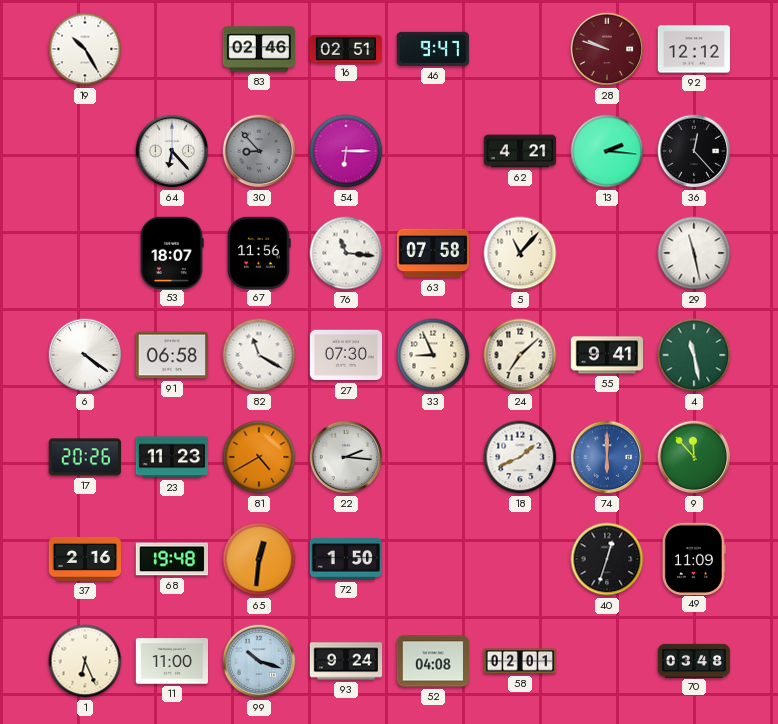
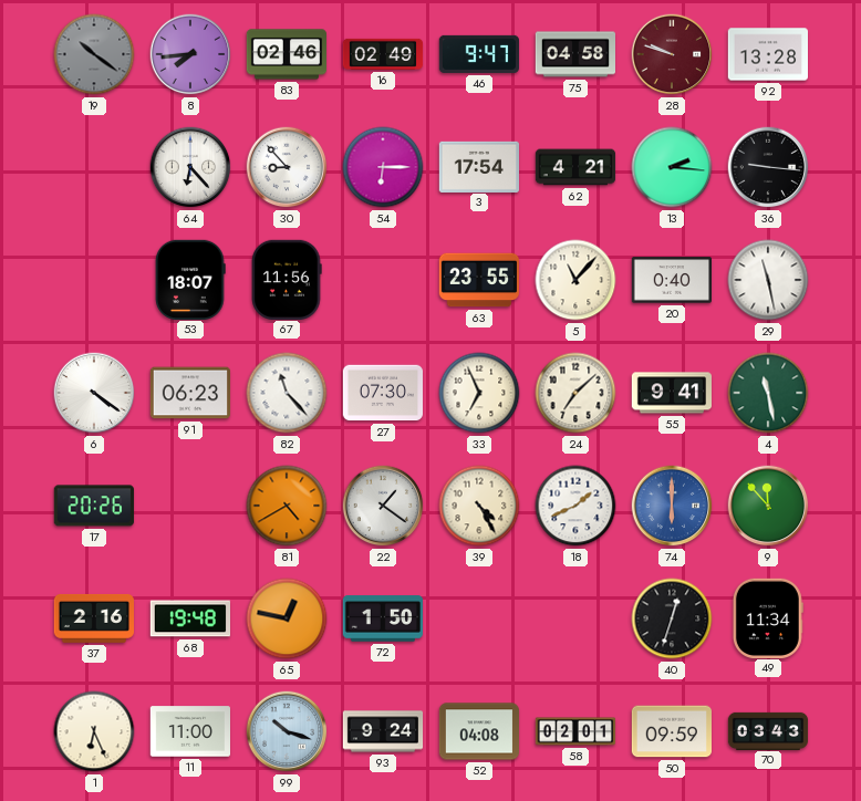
19: 10:25 -> 10:21 (94, 54)
19 dial: white -> grey (94, 54)
8: none -> 7:44 (190, 54)
16: 02:51 -> 02:49 (383, 54)
75: none -> 04:58 (574, 54)
92: 12:12 -> 13:28 (768, 54)
30 dial: grey -> white (287, 167)
3: none -> 17:54 (478, 166)
36: 12:23 -> 9:16 (768, 167)
76: 11:16 -> none (346, 253)
63: 07:58 -> 23:55 (478, 280)
20: none -> 0:40 (671, 280)
91: 06:58 -> 06:23 (189, 393)
82: 11:20 -> 11:23 (287, 393)
33: 8:56 -> 6:56 (479, 393)
23: 11:23 -> none (171, 457)
22: 2:16 -> 1:21 (383, 506)
39: none -> 4:25 (479, 506)
65: 12:31 -> 12:47 (287, 618)
49: 11:09 -> 11:34 (768, 617)
50: none -> 09:59 (672, 731)
70: 03:48 -> 03:43 (768, 730)
